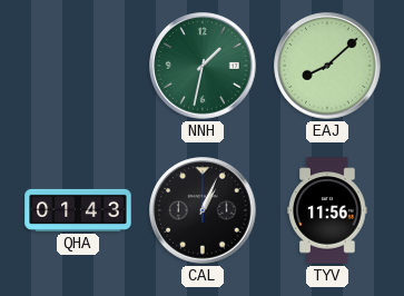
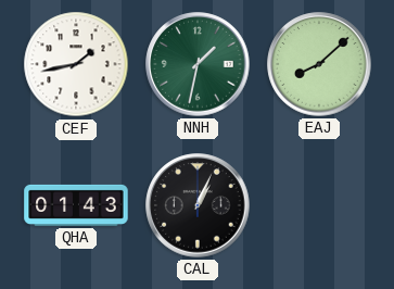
CEF: none -> 1:43 (76, 64)
TYV: 11:56 -> none (327, 210)
